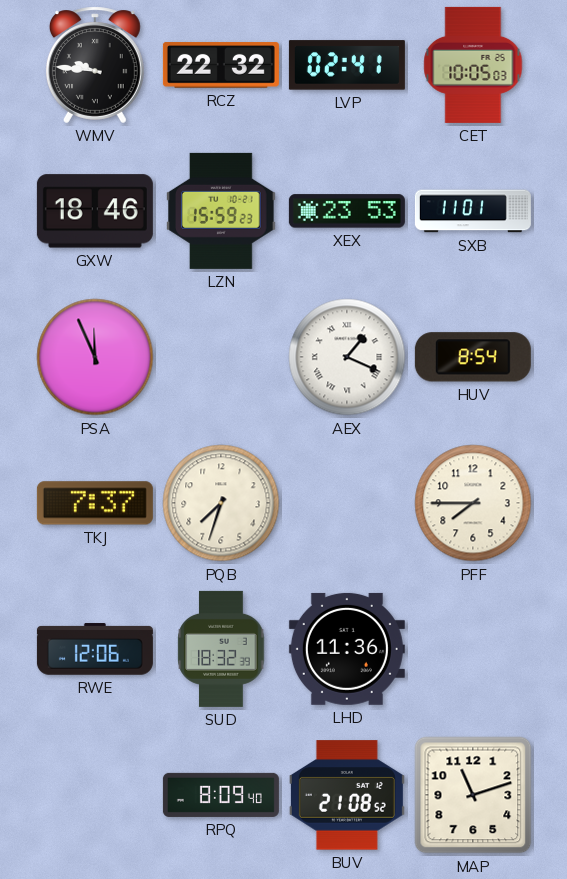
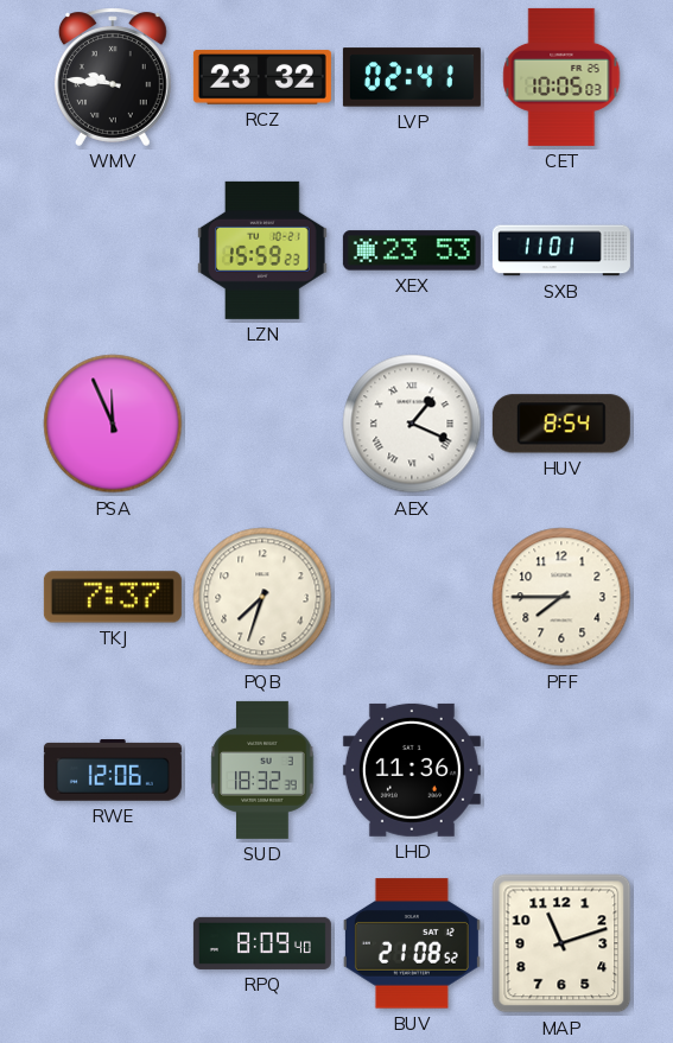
RCZ: 22:32 -> 23:32 (262, 77)
GXW: 18:46 -> none (95, 211)
